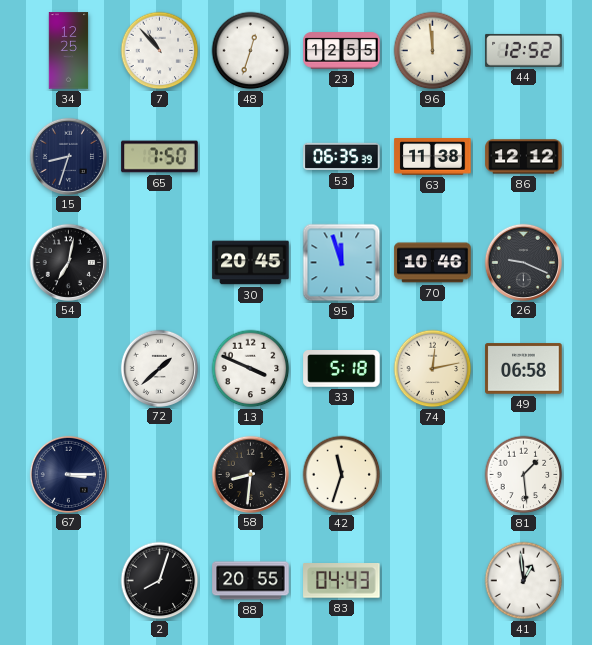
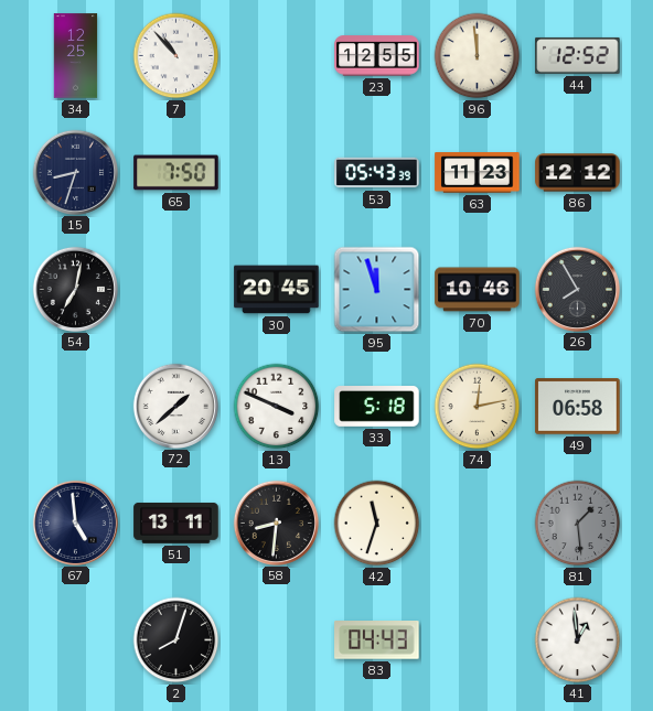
48: 12:33 -> none (251, 51)
53: 06:35 -> 05:43 (377, 173)
63: 11:38 -> 11:23 (478, 173)
26: 9:19 -> 7:55 (577, 289)
67: 3:15 -> 4:59 (75, 523)
51: none -> 13:11 (176, 524)
81 dial: white -> grey (578, 524)
88: 20:55 -> none (251, 581)
